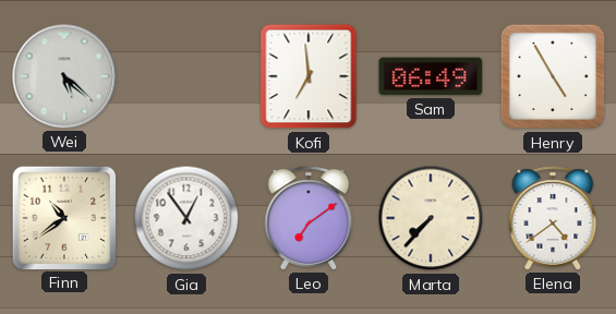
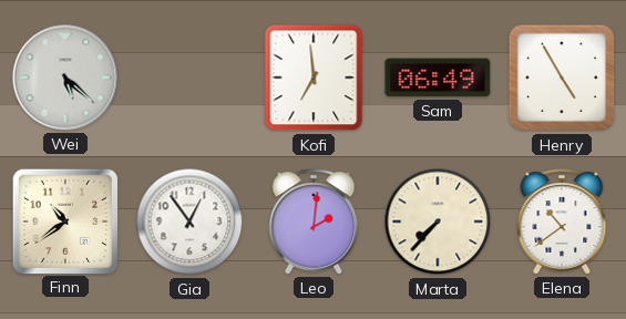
Leo: 7:09 -> 2:01 (314, 222)
Elena: 4:39 -> 10:39 (562, 222)
